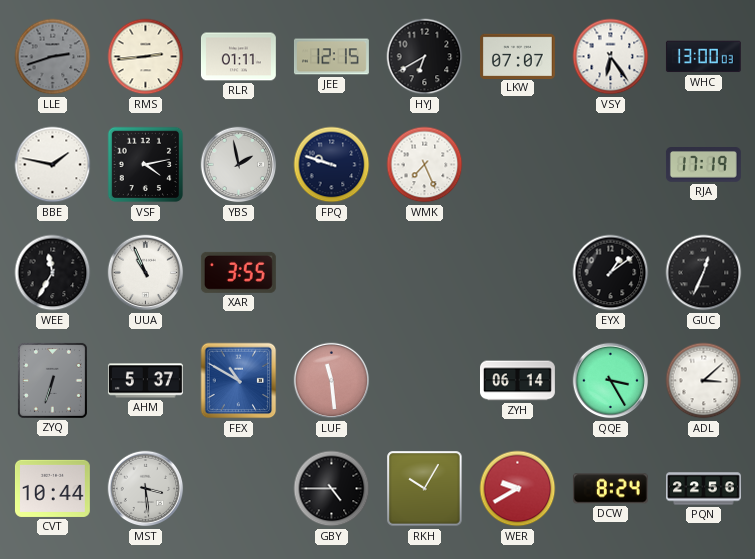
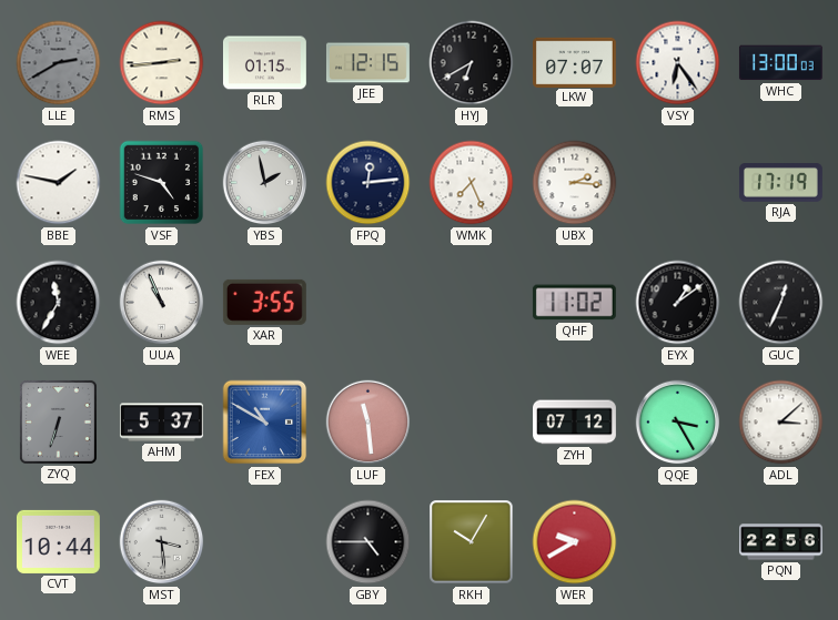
LLE: 2:42 -> 2:40 (59, 63)
RLR: 01:11 -> 01:15 (264, 63)
VSF: 4:13 -> 4:48 (162, 183)
FPQ: 9:48 -> 12:14 (368, 183)
UBX: none -> 2:16 (575, 183)
QHF: none -> 11:02 (574, 303)
ZYH: 06:14 -> 07:12 (575, 423)
DCW: 8:24 -> none (610, 489)
